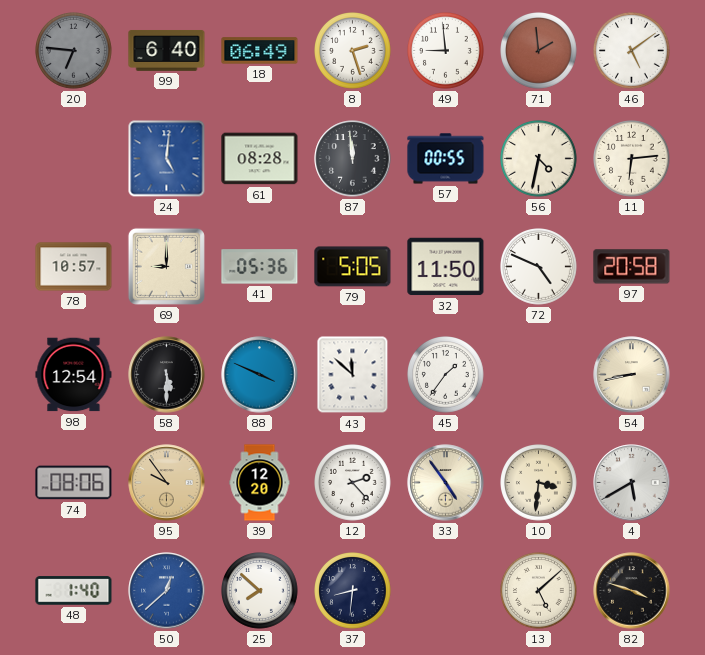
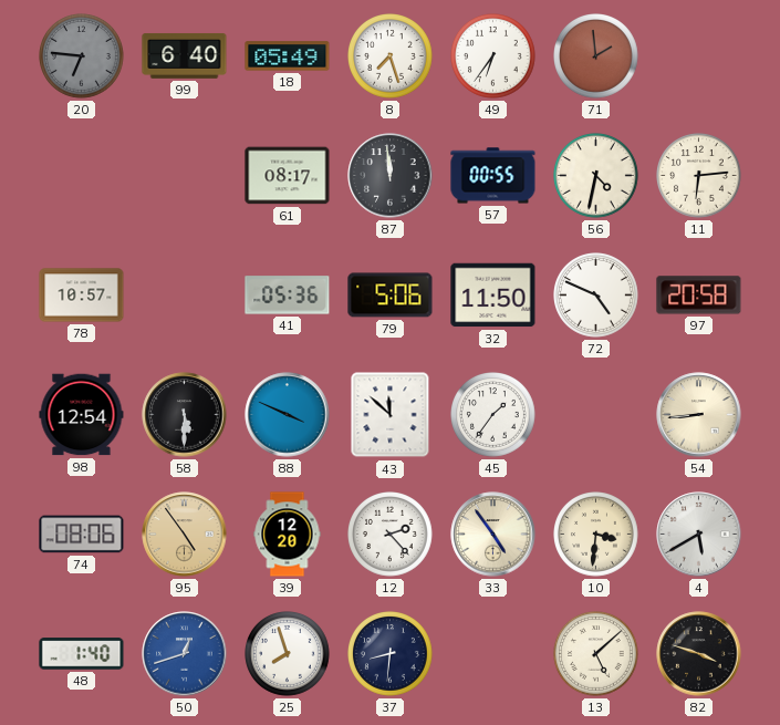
18: 06:49 -> 05:49 (288, 56)
8: 2:27 -> 7:27 (391, 56)
49: 8:59 -> 6:36 (493, 56)
46: 5:09 -> none (632, 51)
24: 5:01 -> none (167, 159)
61: 08:28 -> 08:17 (288, 176)
69: 9:00 -> none (166, 266)
79: 5:05 -> 5:06 (391, 296)
54: 8:43 -> 8:44 (699, 415)
95: 9:54 -> 4:54 (185, 535)
50: 12:38 -> 12:42 (185, 654)
25: 7:52 -> 7:57 (288, 654)
